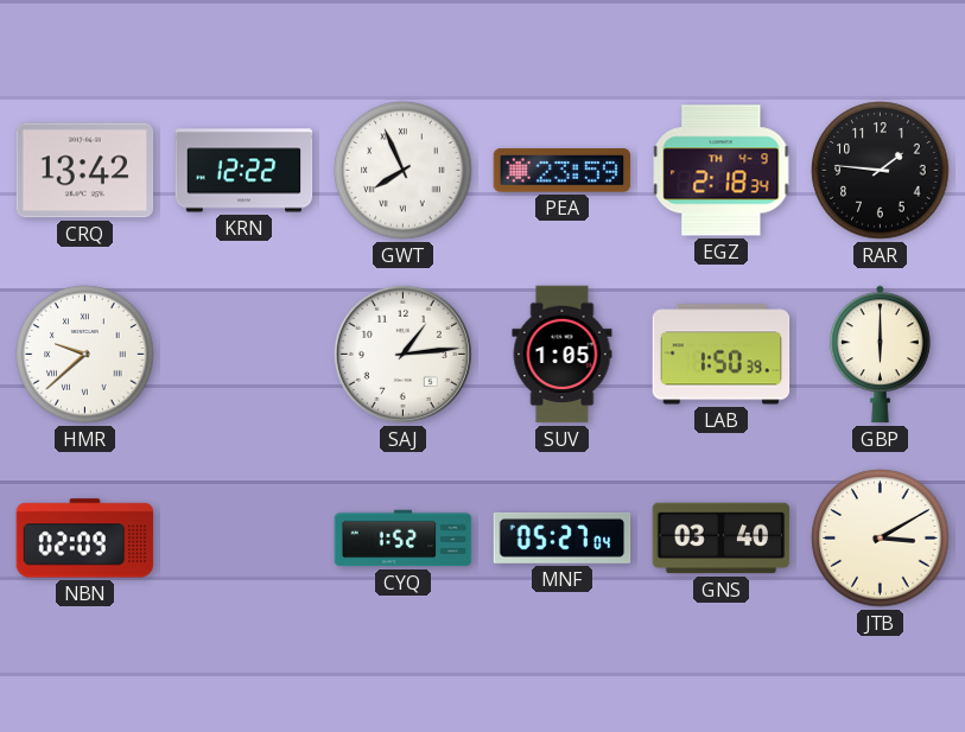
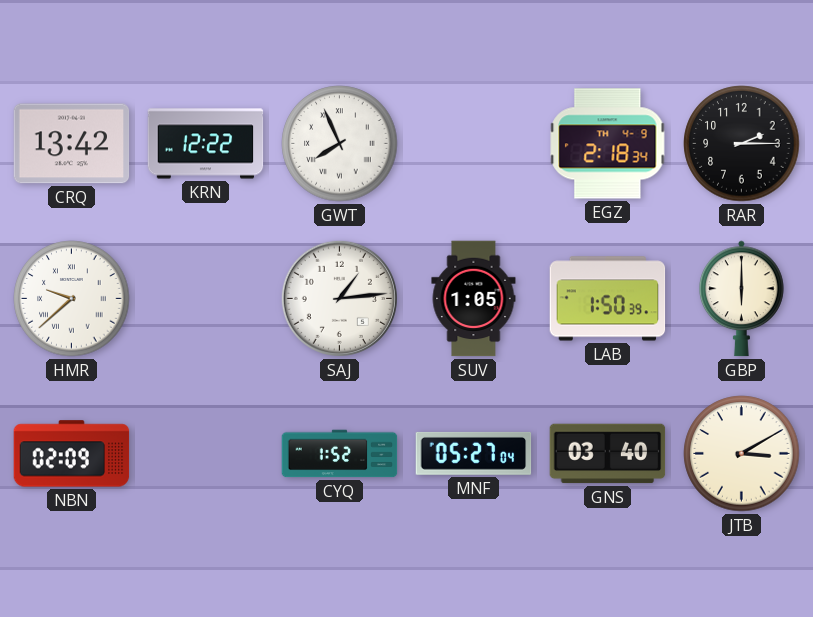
PEA: 23:59 -> none (563, 170)
RAR: 1:46 -> 2:15 (742, 144)
